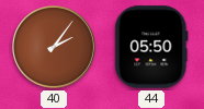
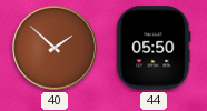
40: 2:06 -> 1:52 (56, 49)
